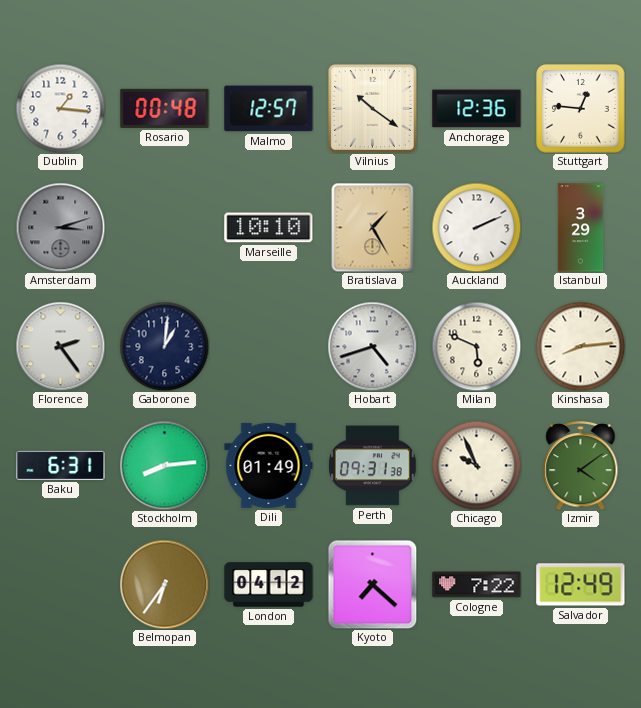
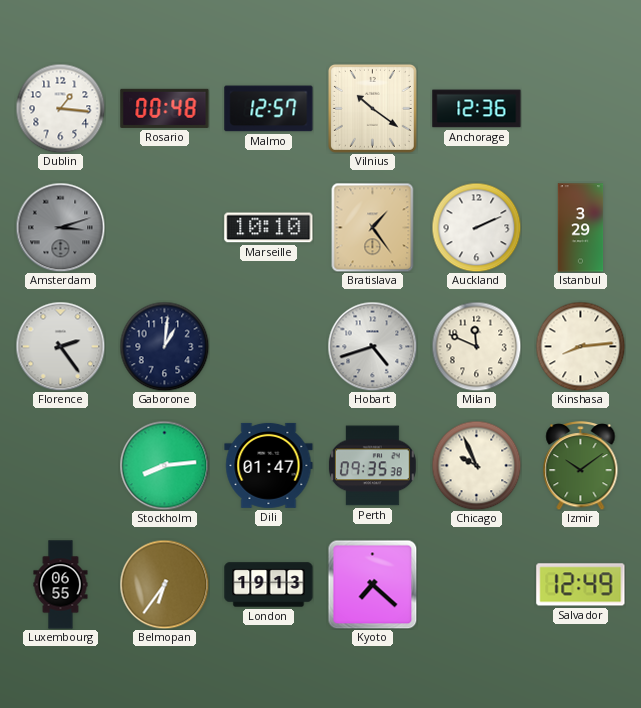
Stuttgart: 12:46 -> none (581, 109)
Bratislava: 1:25 -> 1:24 (373, 227)
Milan: 5:49 -> 11:49 (476, 346)
Baku: 6:31 -> none (61, 465)
Dili: 01:49 -> 01:47 (269, 465)
Perth: 09:31 -> 09:35 (372, 466)
Izmir: 4:09 -> 10:09 (581, 466)
Luxembourg: none -> 06:55 (61, 585)
London: 04:12 -> 19:13 (269, 585)
Cologne: 7:22 -> none (477, 585)
